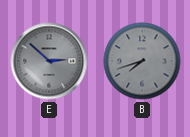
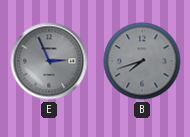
E: 2:52 -> 2:56 (49, 61)
